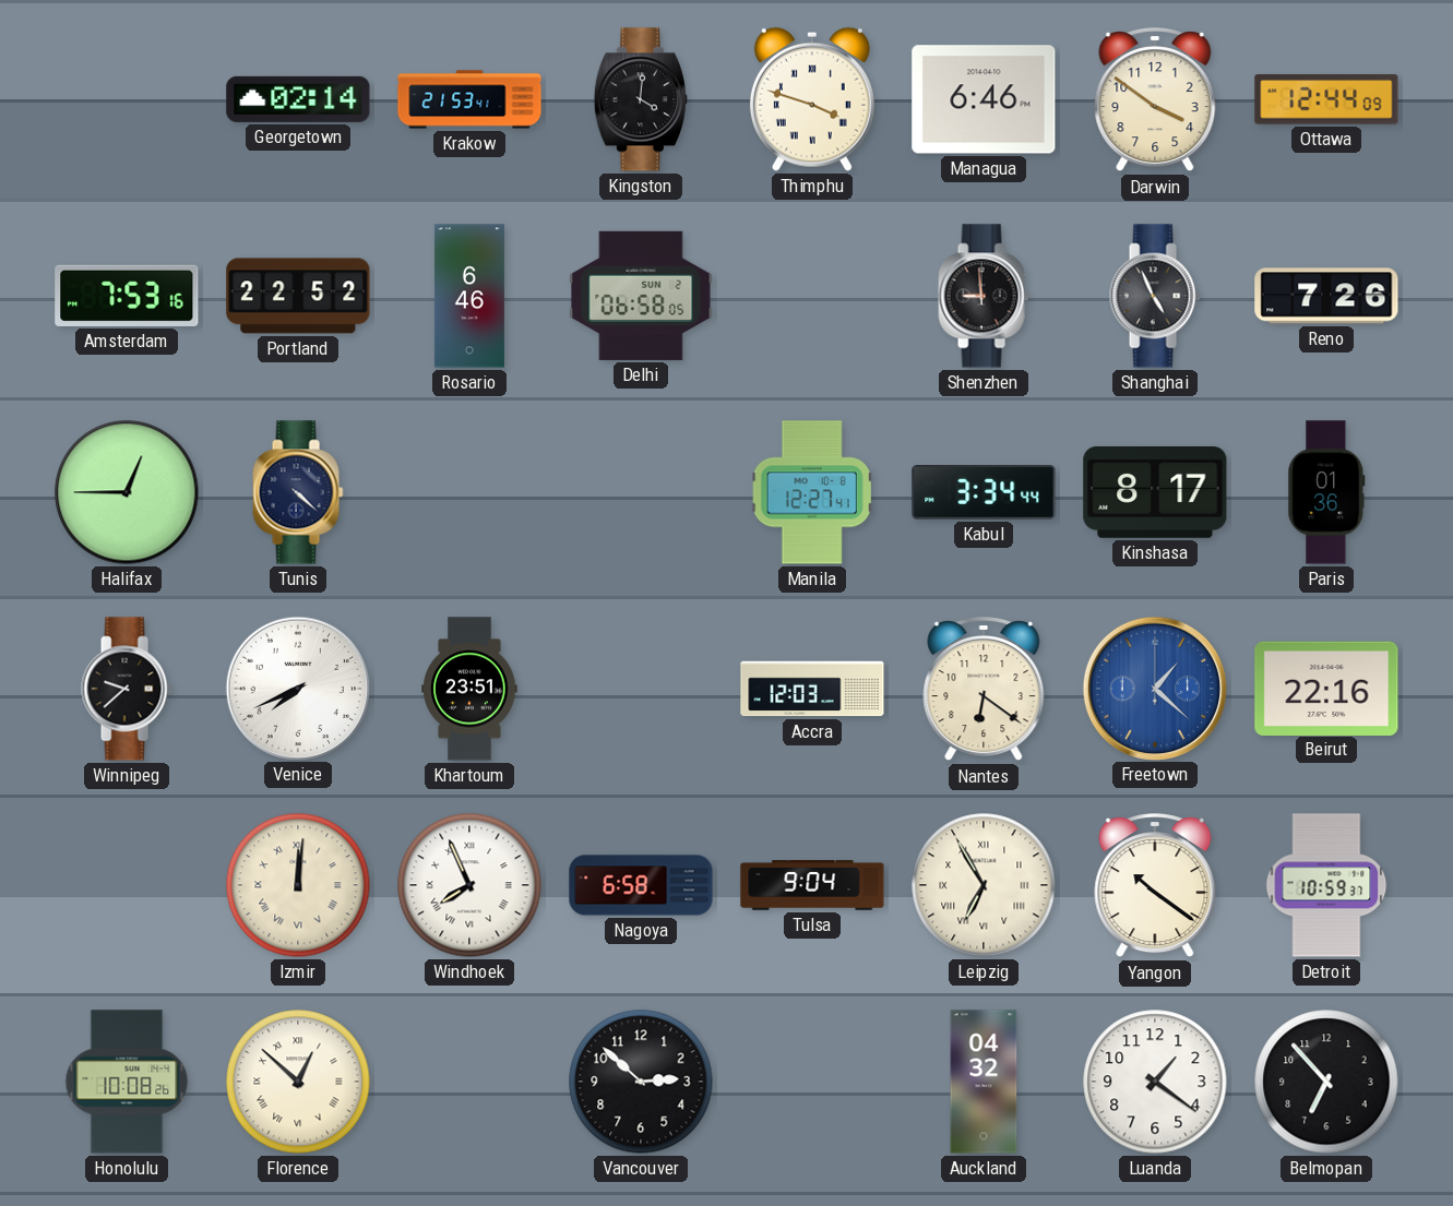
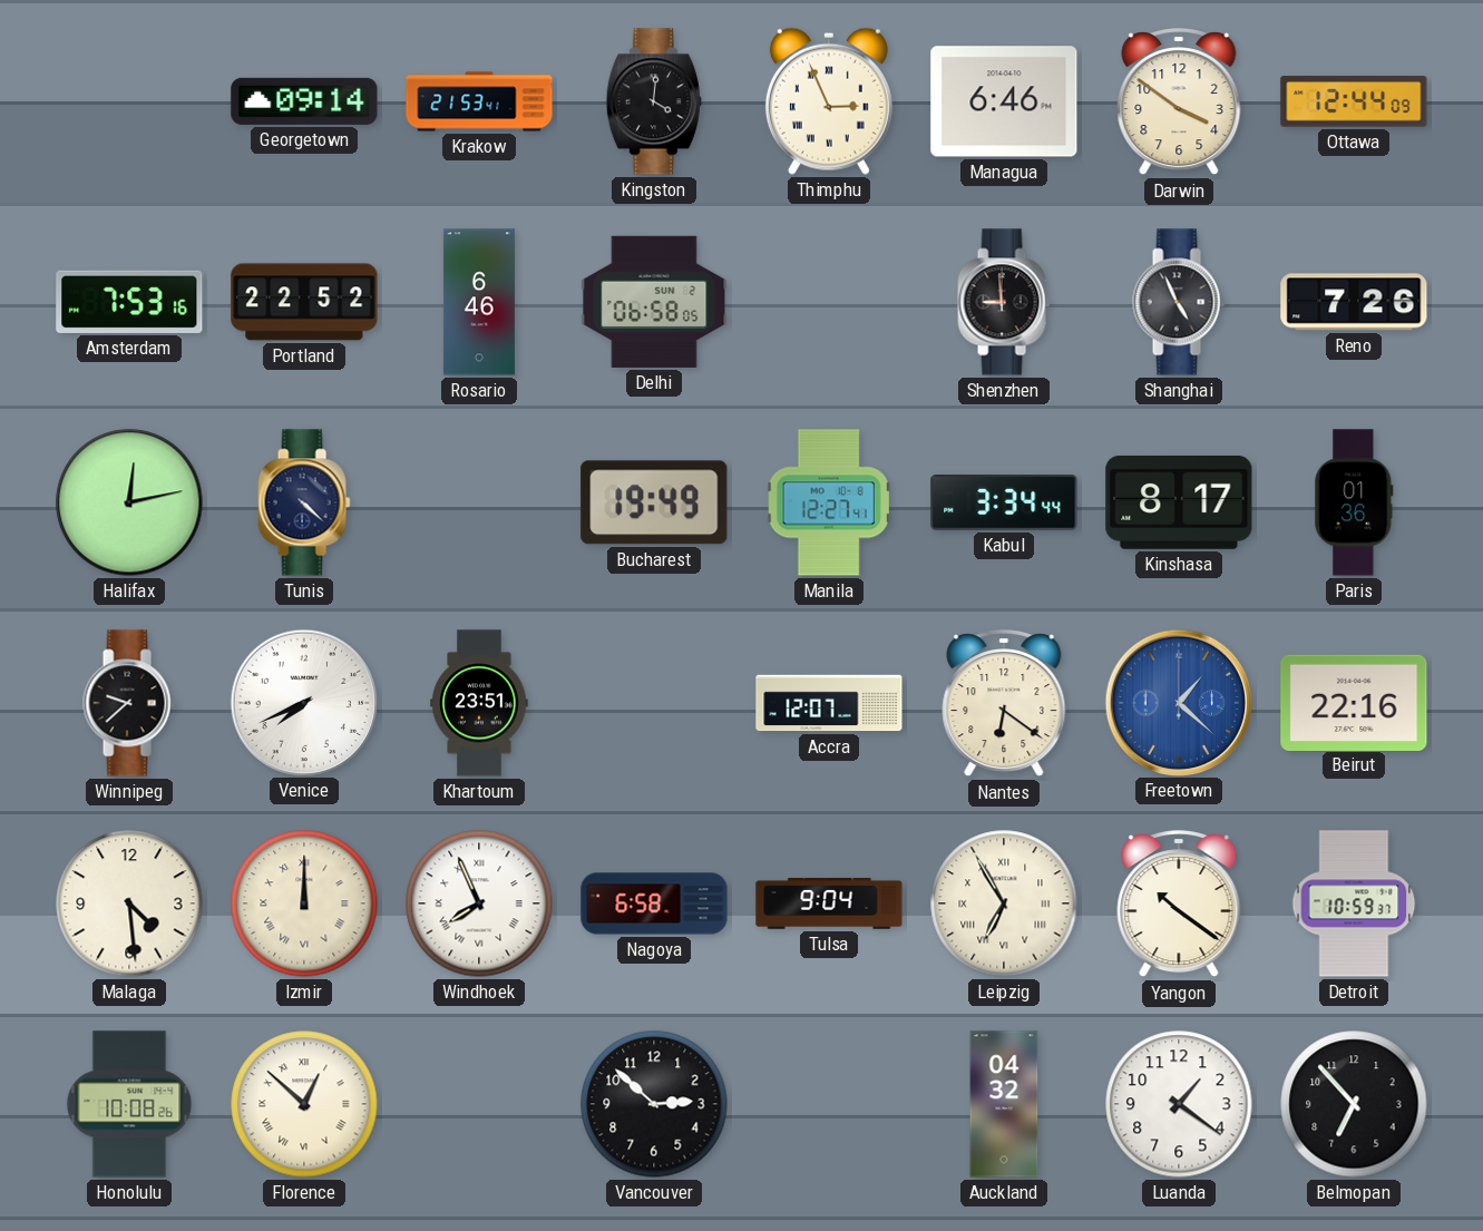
Georgetown: 02:14 -> 09:14 (304, 101)
Thimphu: 3:48 -> 2:56 (829, 101)
Halifax: 12:45 -> 12:13 (129, 502)
Bucharest: none -> 19:49 (654, 502)
Accra: 12:03 -> 12:07 (829, 703)
Malaga: none -> 4:29 (129, 903)
Izmir: 12:01 -> 12:00 (304, 903)
